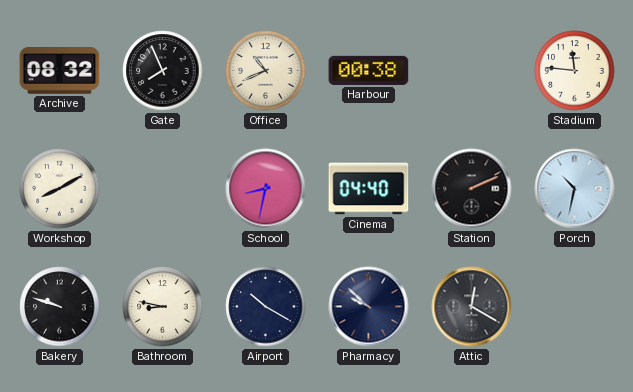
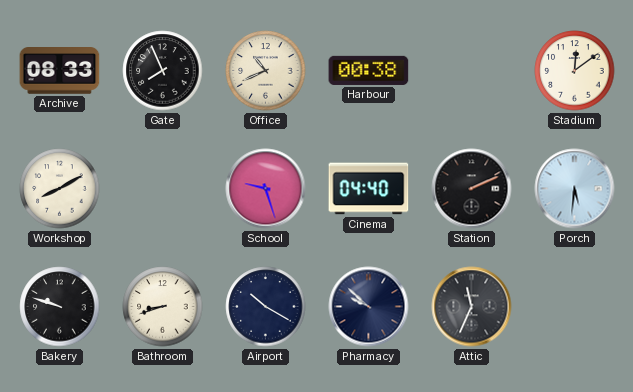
Archive: 08:32 -> 08:33 (60, 71)
Stadium: 11:46 -> 12:09 (575, 71)
School: 8:32 -> 9:27 (266, 189)
Porch: 10:32 -> 5:31 (575, 189)
Bathroom: 8:47 -> 8:42 (163, 307)
Attic: 12:20 -> 11:34 (472, 307)
